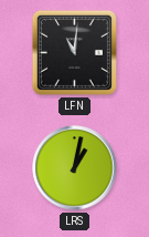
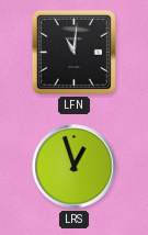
LRS: 1:02 -> 12:57 (75, 167)
